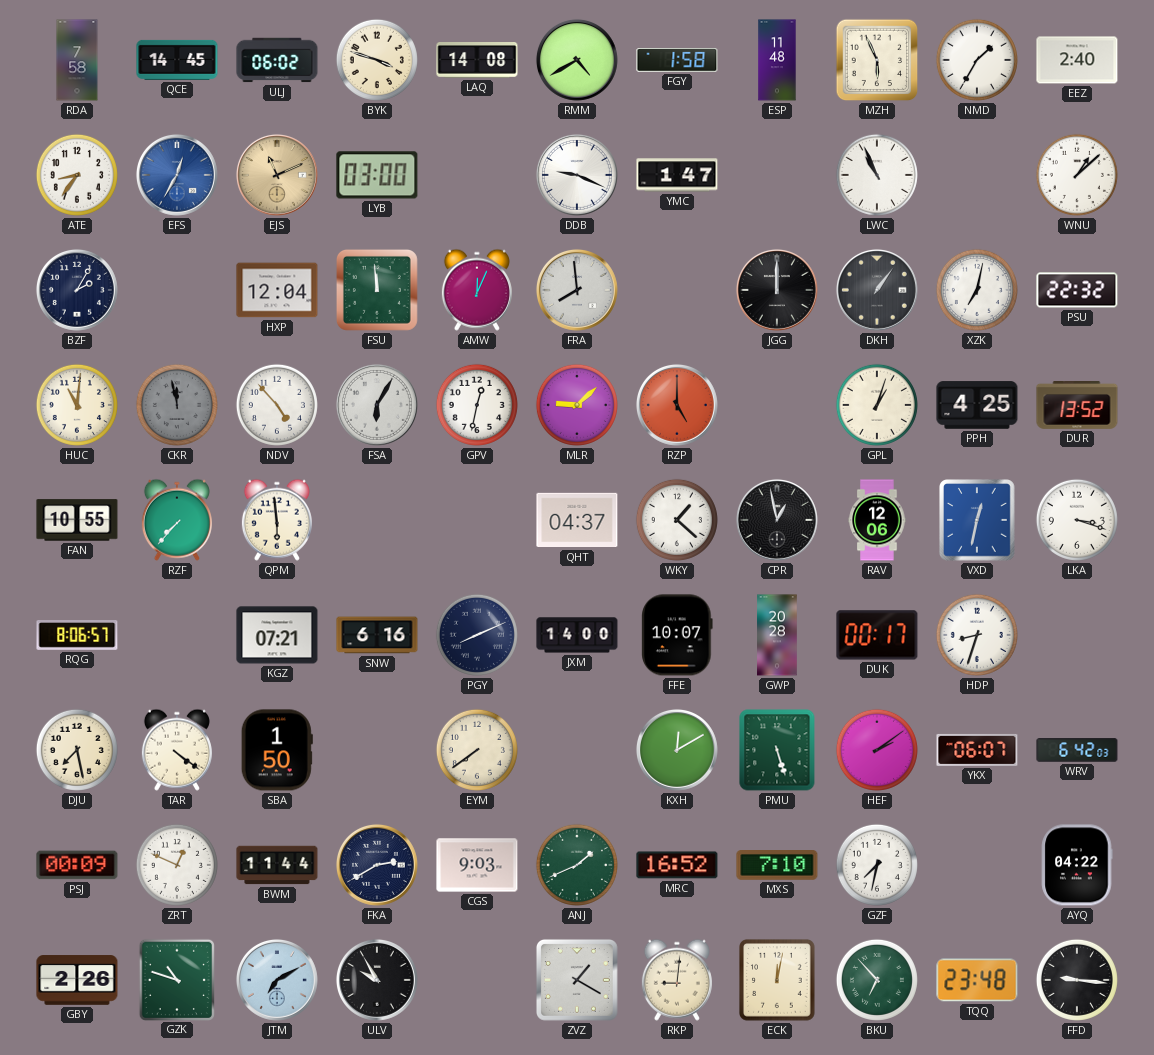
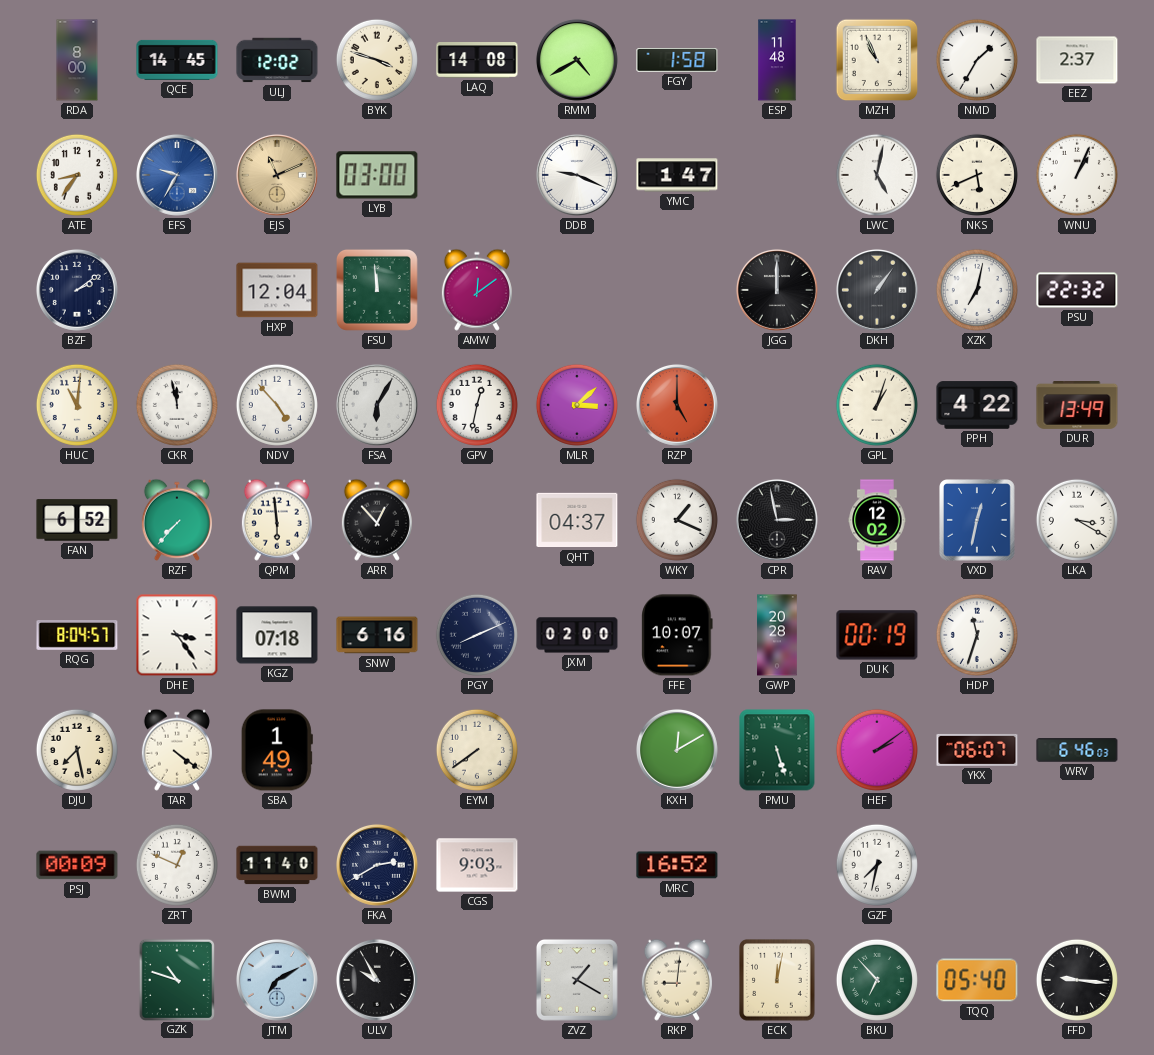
RDA: 7:58 -> 8:00 (77, 60)
ULJ: 06:02 -> 12:02 (277, 60)
MZH: 5:56 -> 10:56 (877, 60)
EEZ: 2:40 -> 2:37 (1077, 60)
EFS: 12:35 -> 9:35 (177, 175)
LWC: 10:56 -> 5:02 (877, 175)
NKS: none -> 5:41 (977, 175)
WNU: 1:08 -> 1:04 (1077, 175)
BZF: 2:05 -> 2:09 (77, 290)
AMW: 12:04 -> 12:09 (477, 290)
FRA: 7:59 -> none (577, 290)
CKR dial: grey -> white (177, 405)
MLR: 9:08 -> 3:08 (577, 405)
PPH: 4:25 -> 4:22 (977, 405)
DUR: 13:52 -> 13:49 (1077, 406)
FAN: 10:55 -> 6:52 (77, 520)
ARR: none -> 12:53 (377, 520)
WKY: 1:22 -> 1:19 (677, 520)
CPR: 12:58 -> 2:58 (777, 520)
RAV: 12:06 -> 12:02 (877, 520)
LKA: 3:18 -> 3:20 (1077, 520)
RQG: 8:06 -> 8:04 (77, 636)
DHE: none -> 3:24 (177, 635)
KGZ: 07:21 -> 07:18 (277, 635)
JXM: 14:00 -> 02:00 (577, 635)
DUK: 00:17 -> 00:19 (877, 635)
HDP: 8:33 -> 11:33 (977, 635)
SBA: 1:50 -> 1:49 (277, 750)
WRV: 6:42 -> 6:46 (1077, 750)
BWM: 11:44 -> 11:40 (277, 865)
ANJ: 1:41 -> none (577, 865)
MXS: 7:10 -> none (777, 866)
AYQ: 04:22 -> none (1077, 865)
GBY: 2:26 -> none (77, 980)
TQQ: 23:48 -> 05:40 (977, 980)
